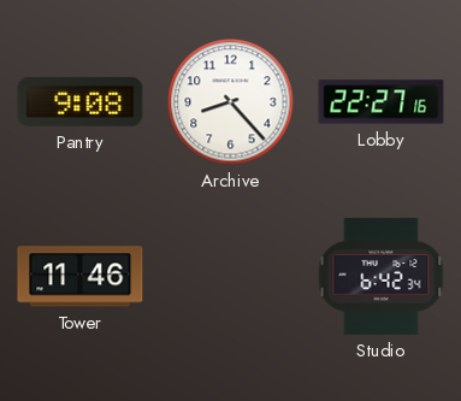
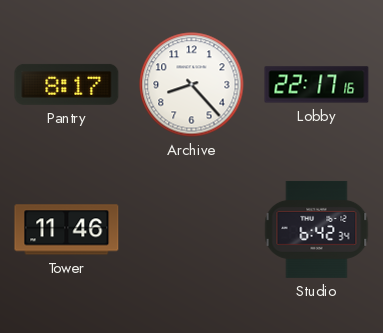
Pantry: 9:08 -> 8:17 (67, 84)
Lobby: 22:27 -> 22:17 (317, 85)
